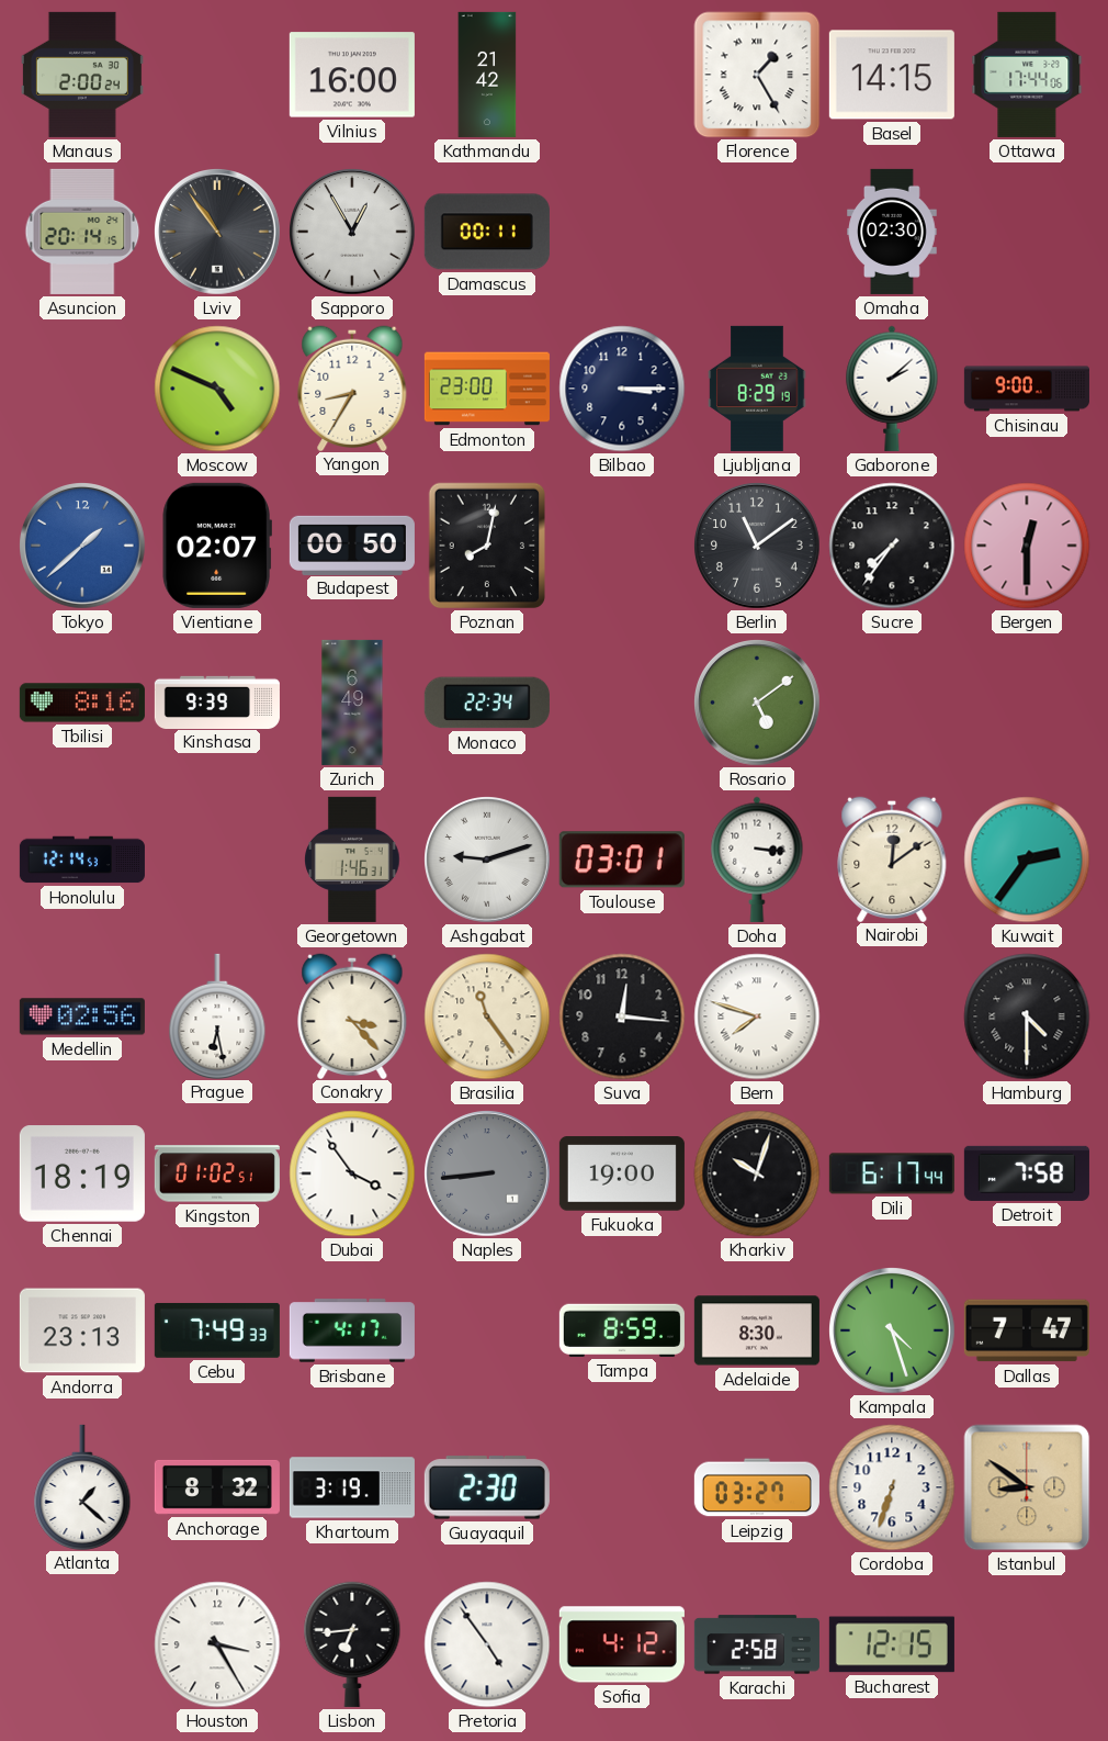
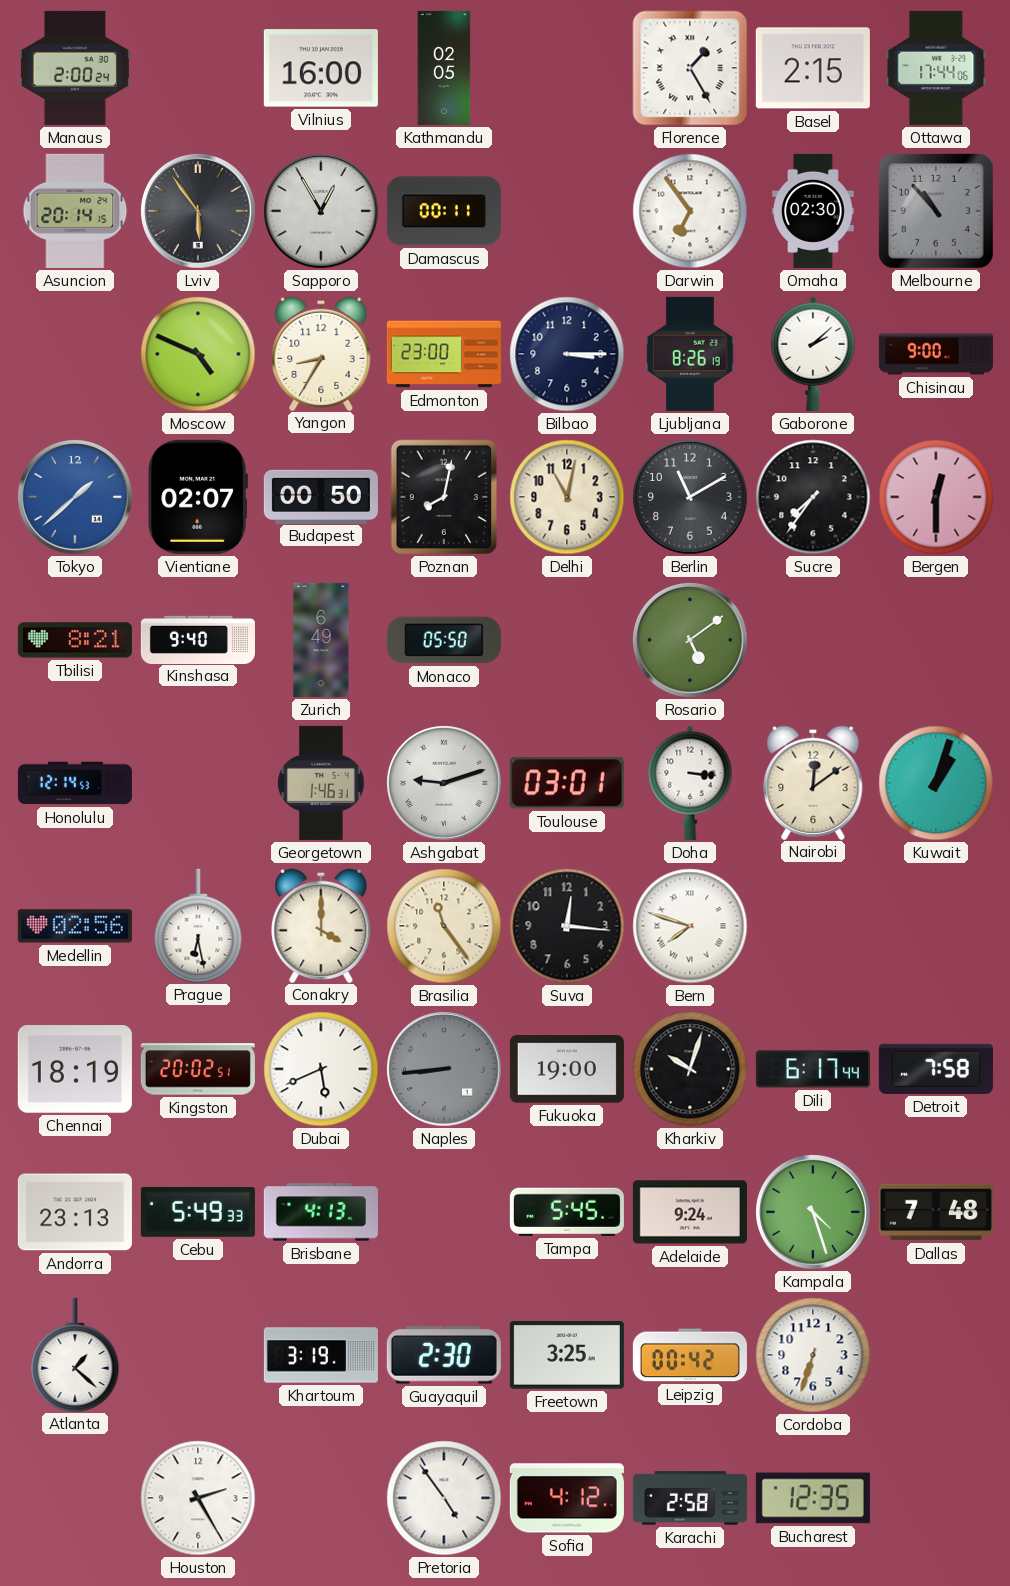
Kathmandu: 21:42 -> 02:05 (444, 68)
Basel: 14:15 -> 2:15 (813, 68)
Lviv: 10:54 -> 5:54 (199, 212)
Darwin: none -> 6:54 (690, 211)
Melbourne: none -> 10:53 (936, 211)
Ljubljana: 8:29 -> 8:26 (690, 354)
Delhi: none -> 11:02 (567, 497)
Berlin: 11:09 -> 11:10 (691, 498)
Tbilisi: 8:16 -> 8:21 (75, 640)
Kinshasa: 9:39 -> 9:40 (198, 639)
Monaco: 22:34 -> 05:50 (444, 640)
Kuwait: 2:36 -> 1:03 (936, 783)
Conakry: 3:23 -> 4:00 (321, 925)
Hamburg: 4:30 -> none (1027, 1016)
Kingston: 01:02 -> 20:02 (198, 1069)
Dubai: 3:54 -> 5:41 (321, 1069)
Cebu: 7:49 -> 5:49 (198, 1212)
Brisbane: 4:17 -> 4:13 (321, 1212)
Tampa: 8:59 -> 5:45 (567, 1212)
Adelaide: 8:30 -> 9:24 (690, 1212)
Dallas: 7:47 -> 7:48 (936, 1212)
Anchorage: 8:32 -> none (217, 1487)
Freetown: none -> 3:25 (567, 1356)
Leipzig: 03:27 -> 00:42 (690, 1355)
Istanbul: 8:51 -> none (1027, 1487)
Houston: 3:25 -> 2:25 (198, 1498)
Lisbon: 6:44 -> none (352, 1644)
Bucharest: 12:15 -> 12:35 (813, 1498)
